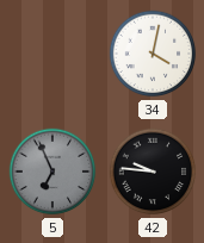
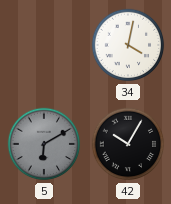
5: 6:56 -> 6:10 (44, 144)
42: 9:46 -> 10:05 (128, 144)
